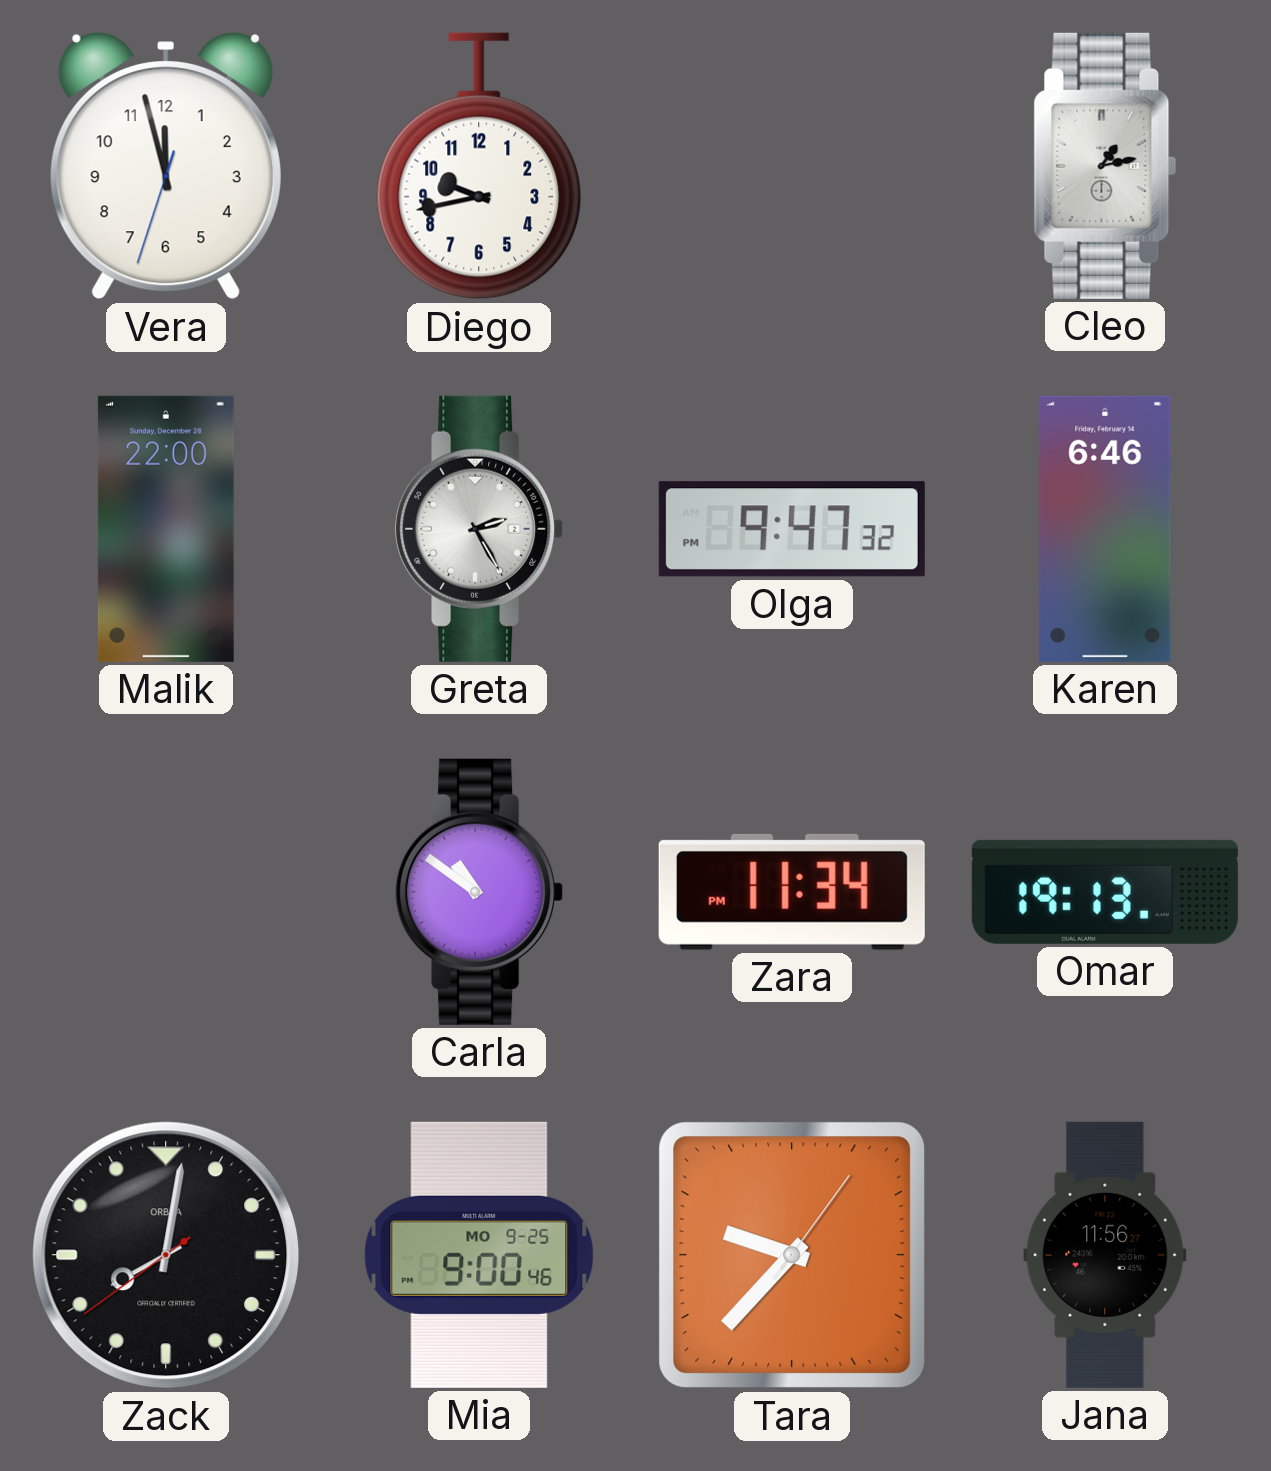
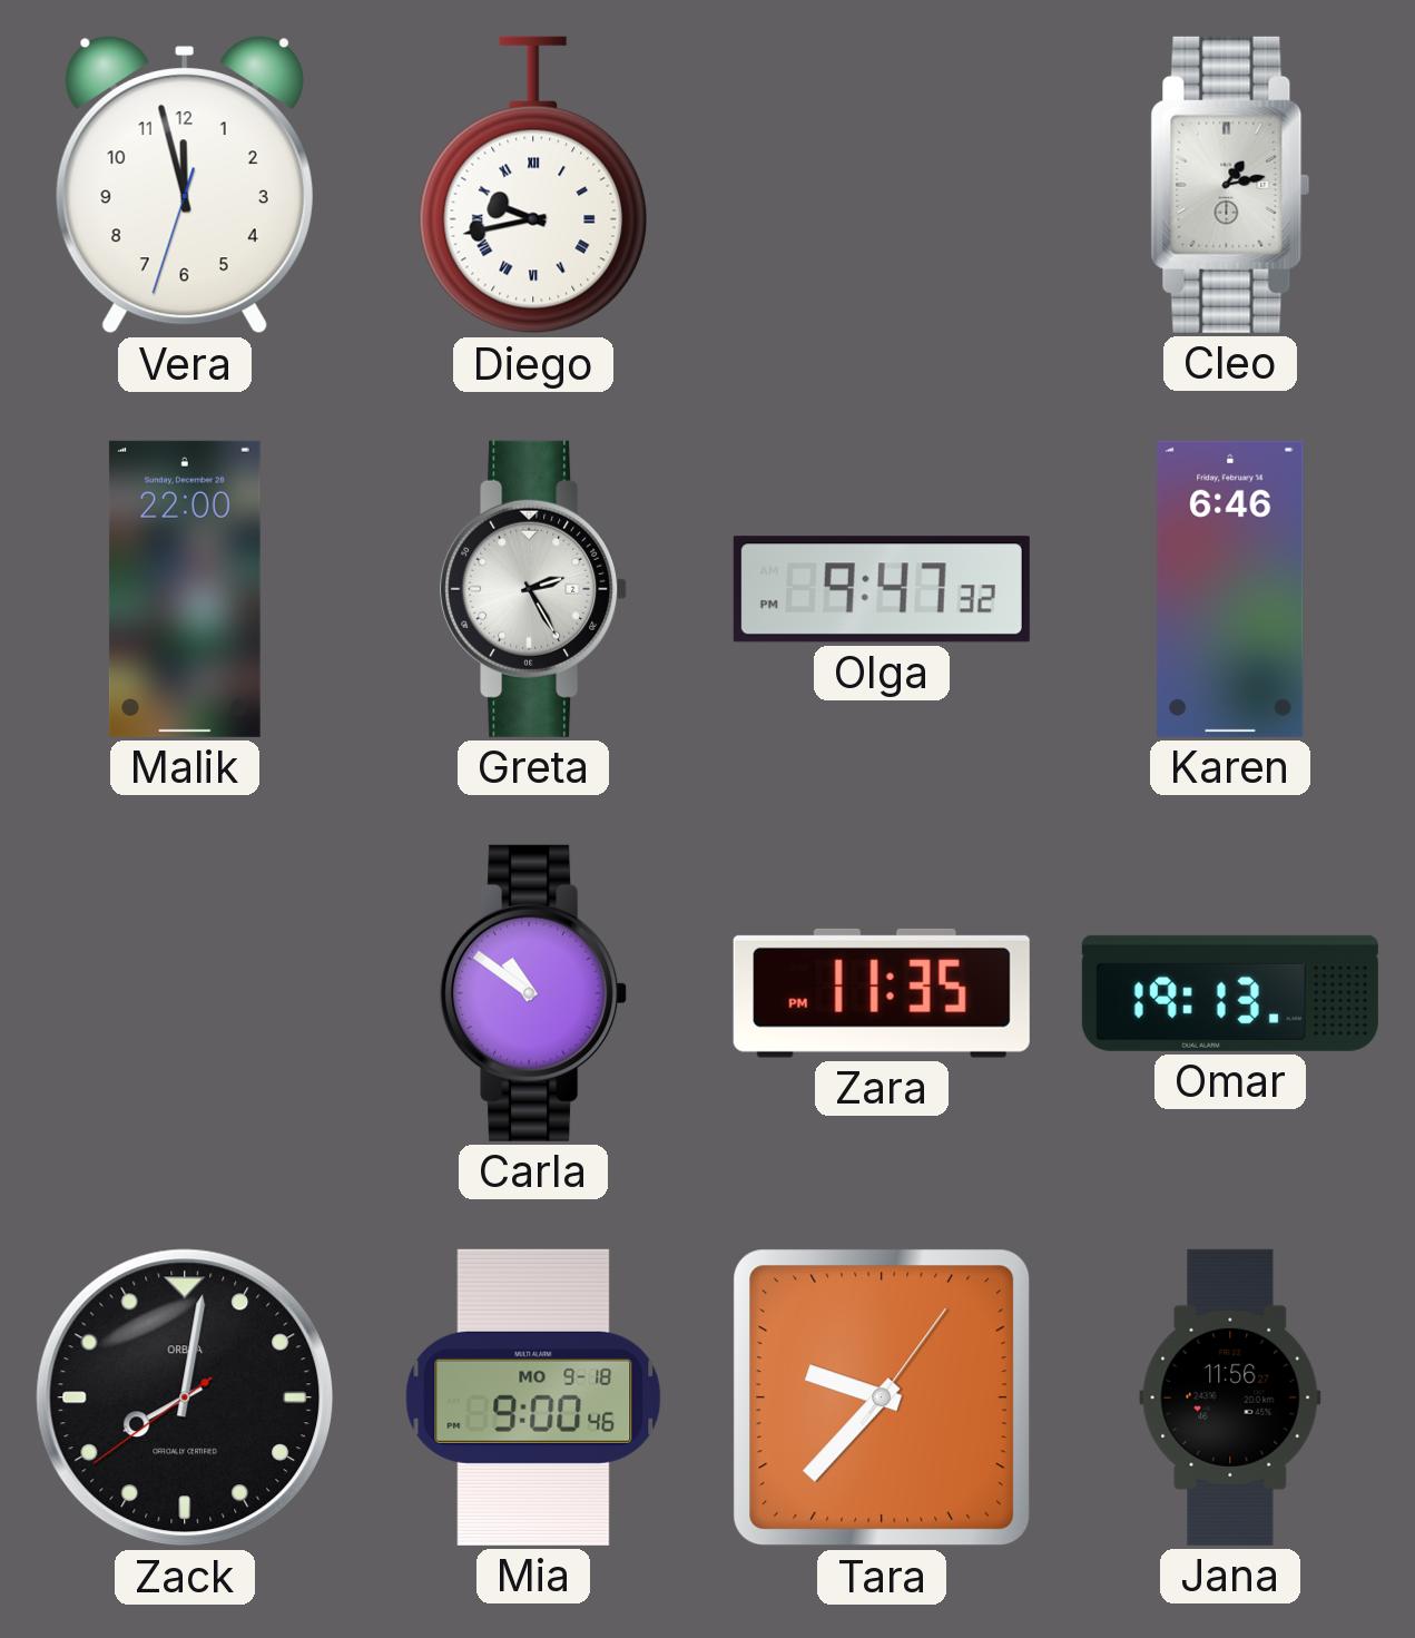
Diego numerals: Arabic -> Roman (533, 185)
Zara: 11:34 -> 11:35 (882, 993)
Mia date: MO 9-25 -> MO 9-18 (533, 1397)
